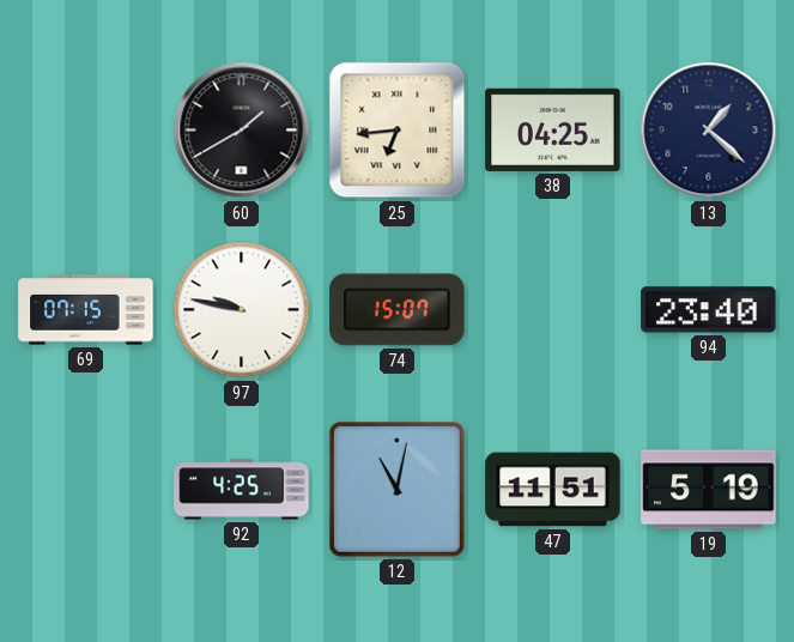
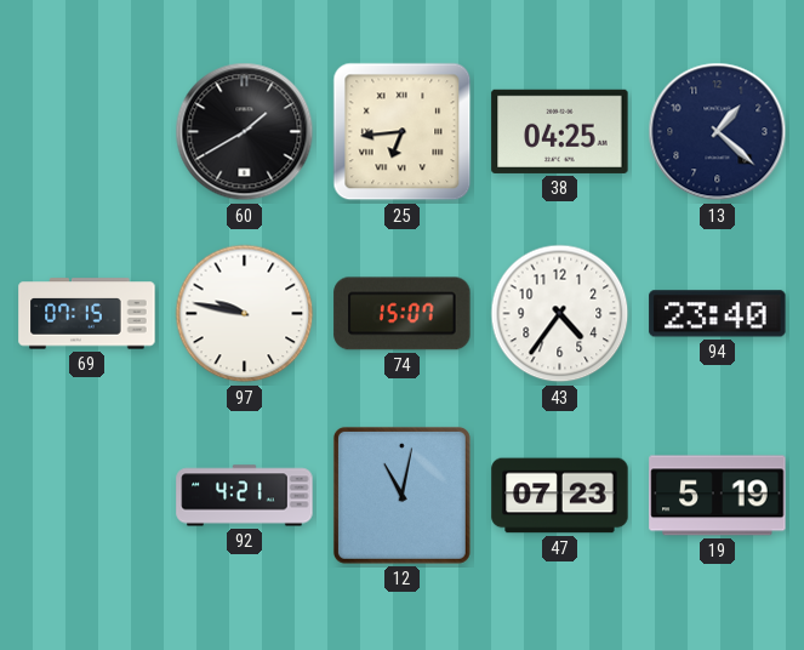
43: none -> 4:36 (560, 314)
92: 4:25 -> 4:21 (245, 496)
47: 11:51 -> 07:23 (560, 496)
